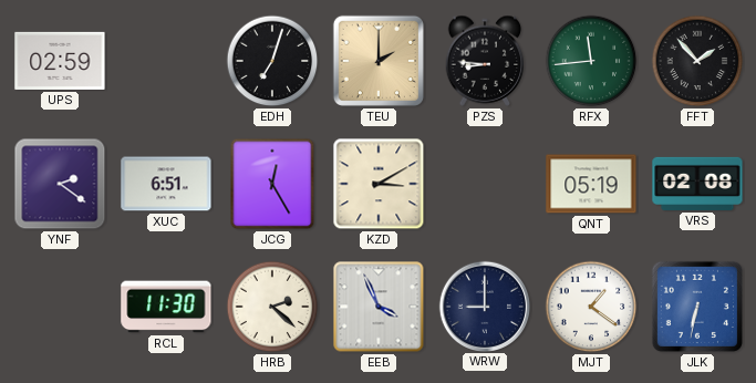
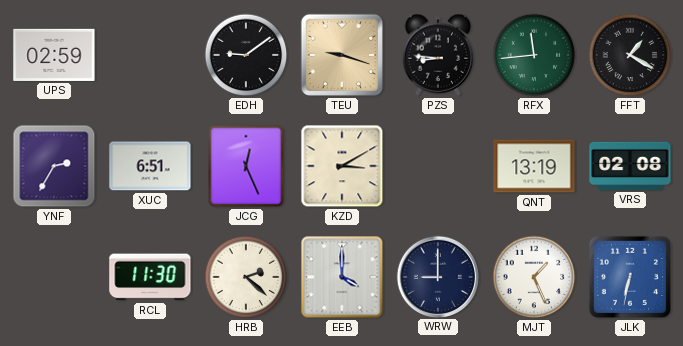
EDH: 7:03 -> 9:09 (246, 55)
TEU: 2:00 -> 9:18 (342, 55)
FFT: 1:53 -> 1:20 (630, 55)
YNF: 2:21 -> 2:35 (54, 166)
JCG: 12:25 -> 12:26 (246, 166)
QNT: 05:19 -> 13:19 (534, 166)
EEB: 3:56 -> 4:00 (342, 277)
MJT: 1:21 -> 1:26 (534, 277)
